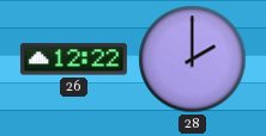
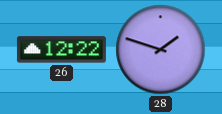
28: 2:00 -> 1:48 (161, 50)
